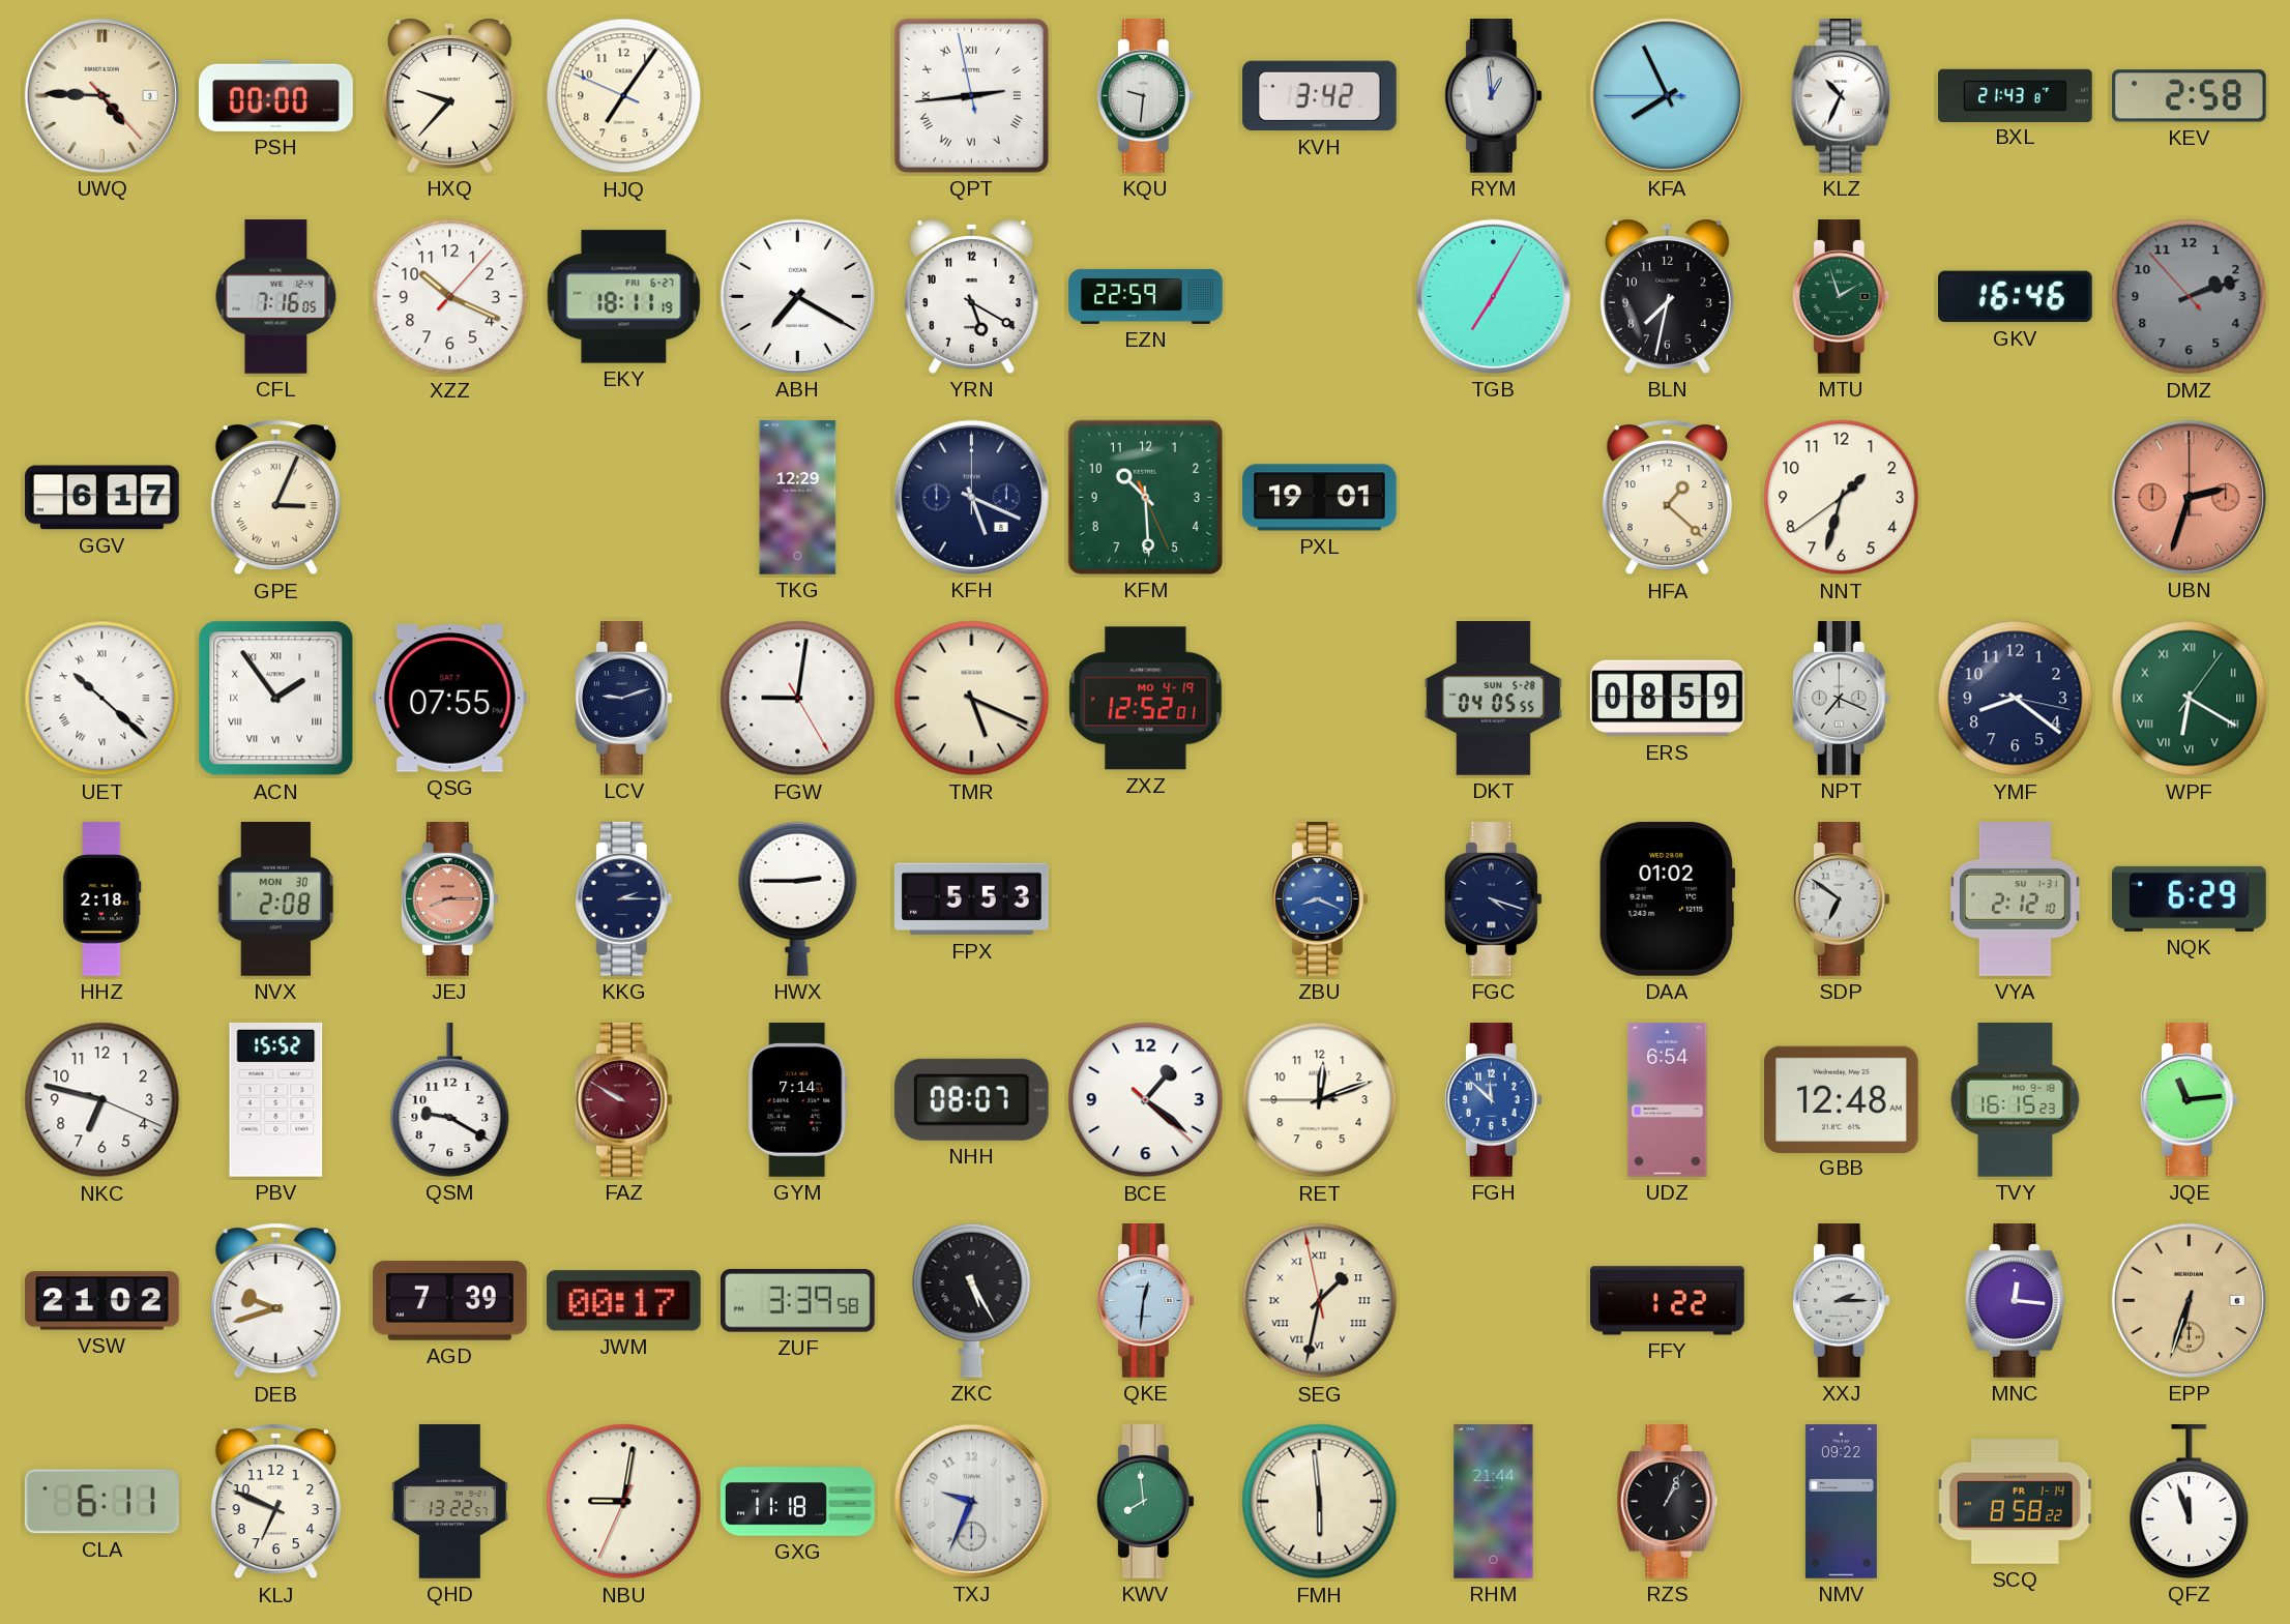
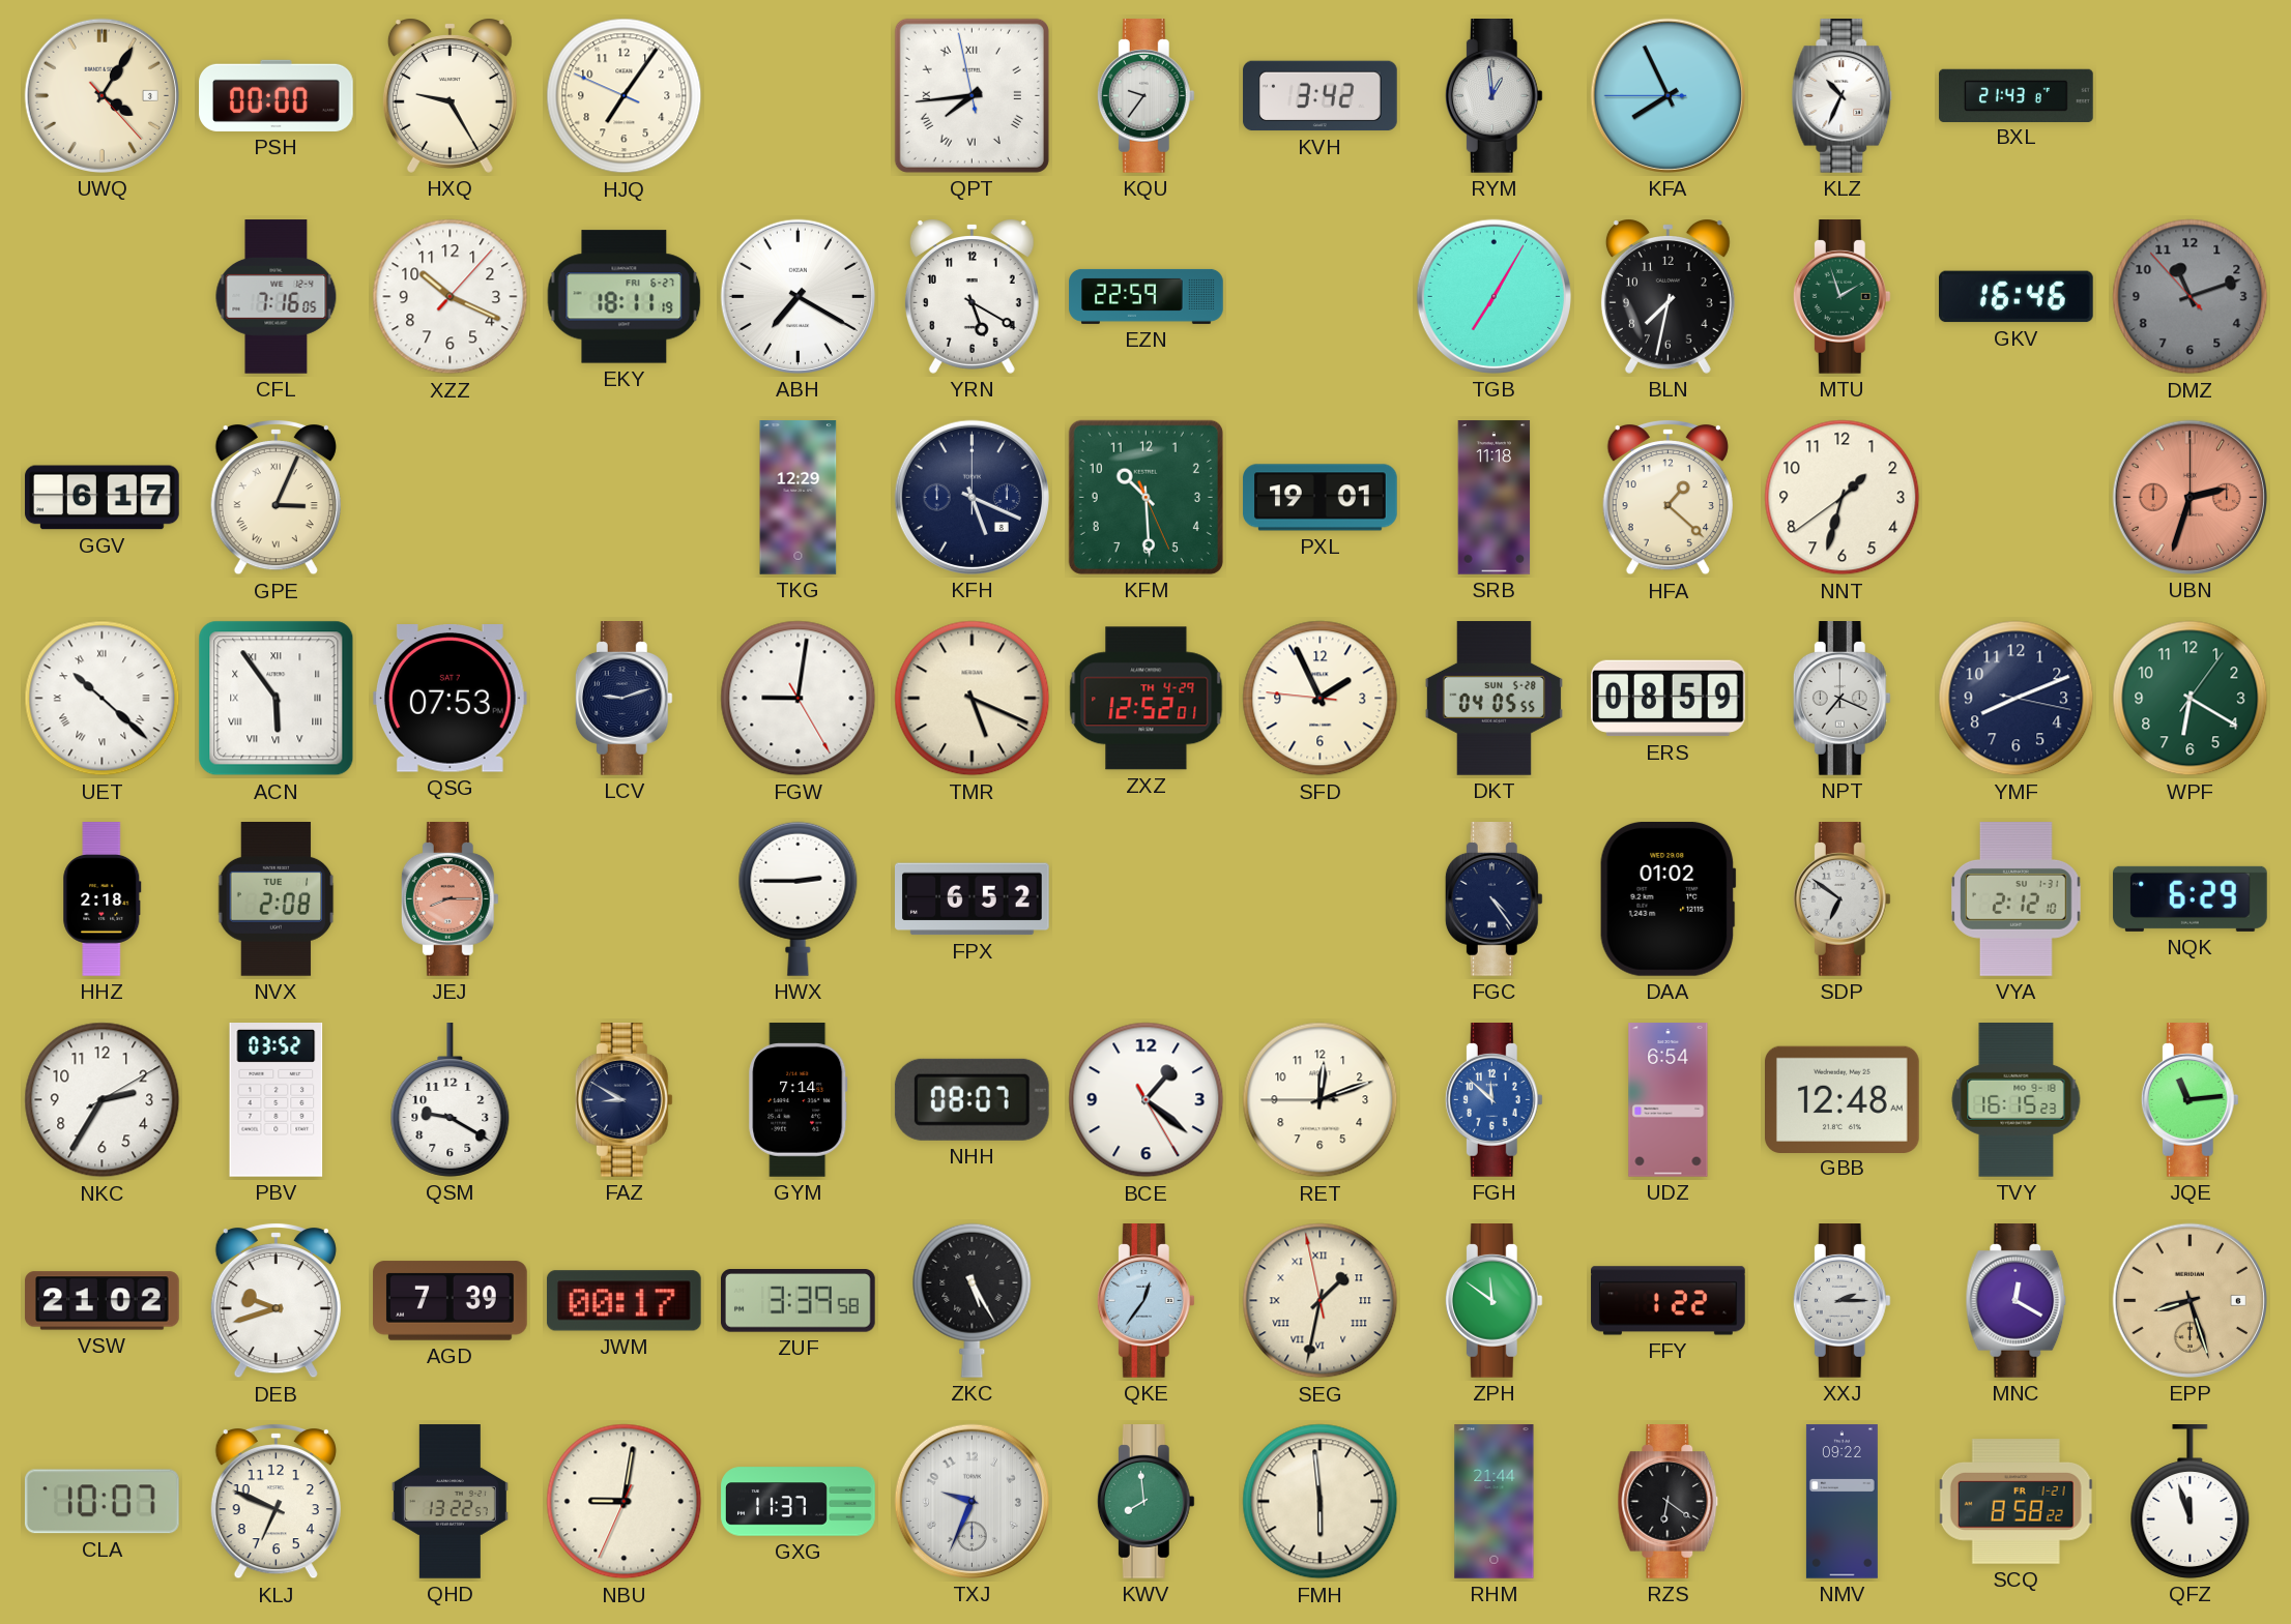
UWQ: 4:45 -> 4:05 (102, 95)
HXQ: 9:37 -> 9:25 (450, 95)
QPT: 2:43 -> 7:43 (972, 95)
KQU: 9:31 -> 9:36 (1145, 96)
KEV: 2:58 -> none (2190, 96)
DMZ: 2:11 -> 11:11 (2191, 297)
SRB: none -> 11:18 (1495, 498)
ACN: 1:54 -> 5:54 (277, 699)
QSG: 07:55 -> 07:53 (450, 699)
ZXZ date: MO 4-19 -> TH 4-29 (1147, 699)
SFD: none -> 1:55 (1321, 699)
YMF: 8:21 -> 8:11 (2017, 699)
WPF numerals: Roman -> Arabic (2191, 699)
NVX date: MON 30 -> TUE 1 (277, 899)
KKG: 2:15 -> none (623, 899)
FPX: 5:53 -> 6:52 (973, 899)
ZBU: 8:19 -> none (1319, 899)
FGC: 4:18 -> 4:24 (1494, 899)
NKC: 6:47 -> 2:35 (103, 1100)
PBV: 15:52 -> 03:52 (277, 1100)
FAZ: 9:50 -> 8:50 (624, 1100)
FAZ dial: burgundy -> navy (624, 1100)
BCE: 1:21:22 -> 1:21:25 (1147, 1100)
QKE: 12:31 -> 12:36 (1145, 1301)
ZPH: none -> 11:51 (1494, 1301)
MNC: 12:16 -> 12:20 (2017, 1301)
EPP: 6:33 -> 8:27 (2189, 1300)
CLA: 6:11 -> 10:07 (102, 1502)
GXG: 11:18 -> 11:37 (799, 1502)
RZS: 1:04 -> 6:21 (1669, 1502)
SCQ date: FR 1-14 -> FR 1-21 (2017, 1502)
